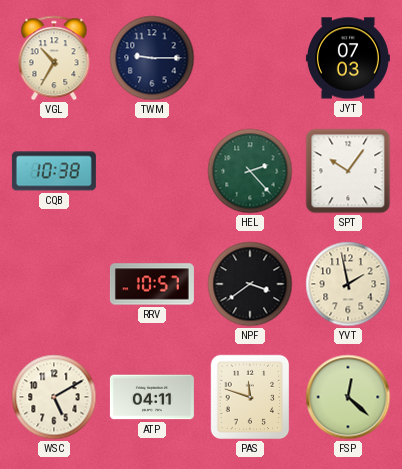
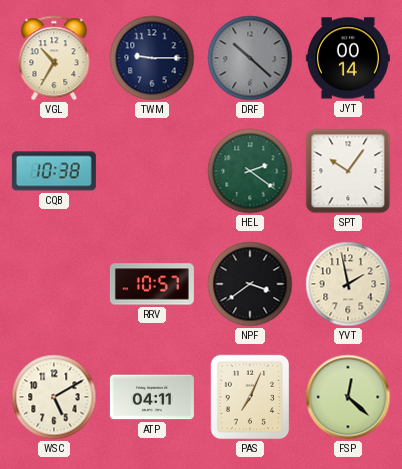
DRF: none -> 10:22 (250, 58)
JYT: 07:03 -> 00:14 (348, 58)
HEL: 2:23 -> 2:21 (250, 171)
PAS: 11:48 -> 7:04 (250, 397)
